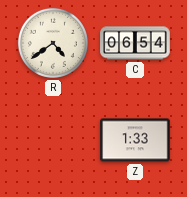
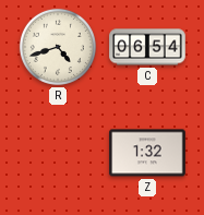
R: 4:39 -> 4:42 (58, 47)
Z: 1:33 -> 1:32 (147, 153)
